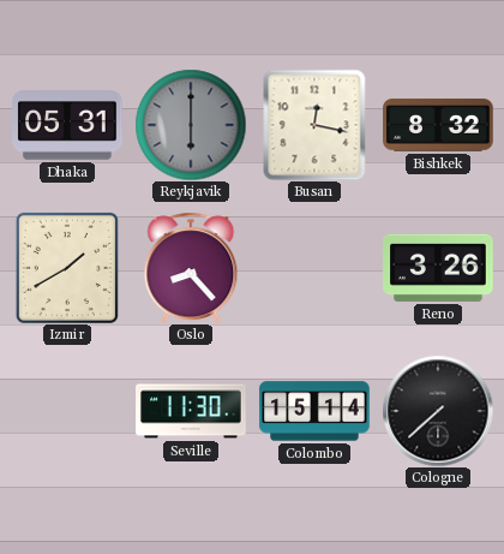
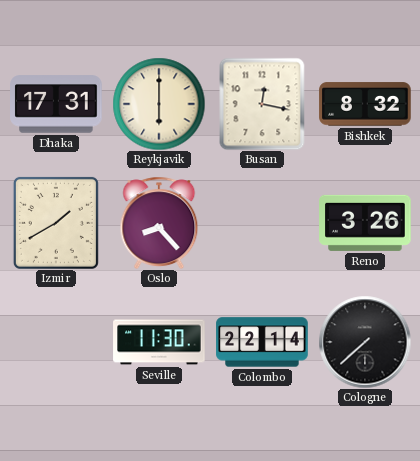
Dhaka: 05:31 -> 17:31 (56, 104)
Reykjavik dial: grey -> cream (159, 104)
Colombo: 15:14 -> 22:14 (262, 342)
